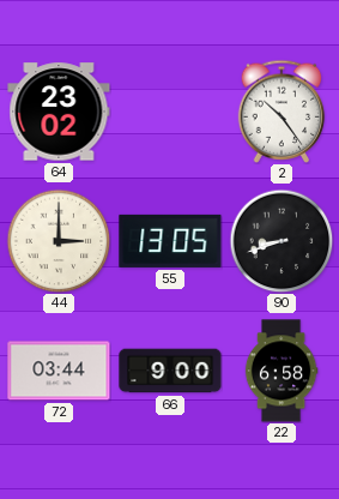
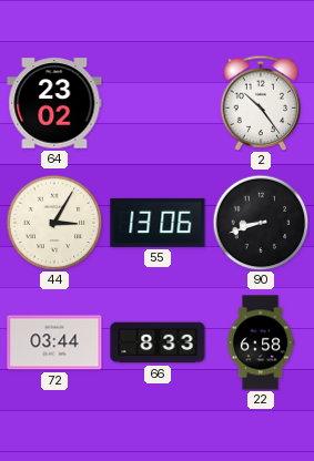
44: 3:00 -> 3:05 (54, 223)
55: 13:05 -> 13:06 (158, 223)
66: 9:00 -> 8:33 (158, 342)
